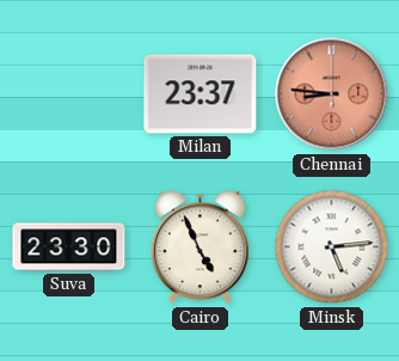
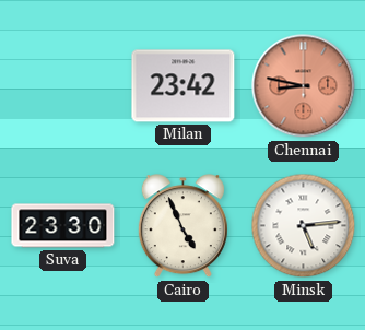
Milan: 23:37 -> 23:42 (184, 86)
Chennai: 8:46 -> 8:47 (304, 86)
